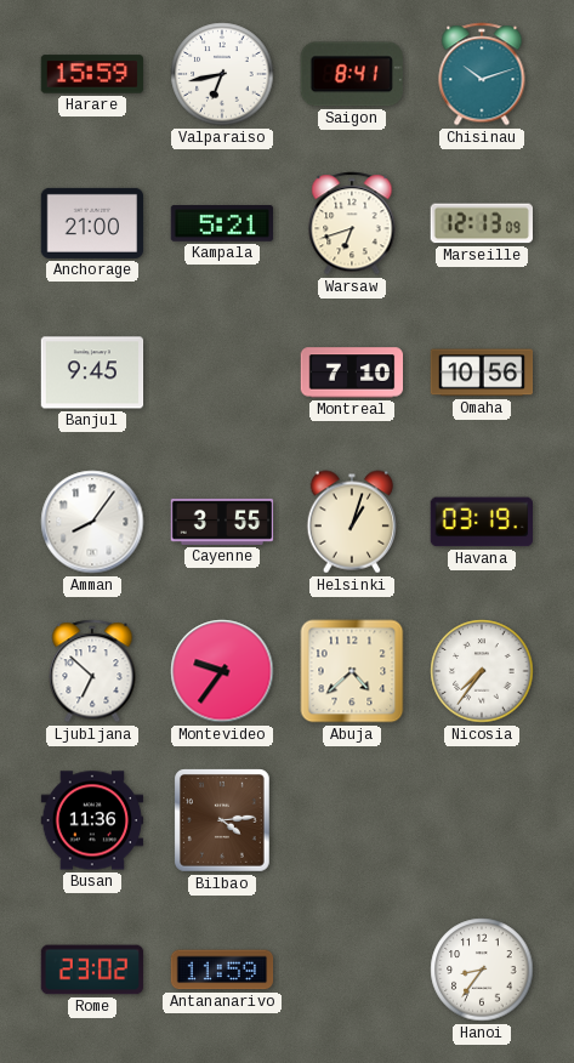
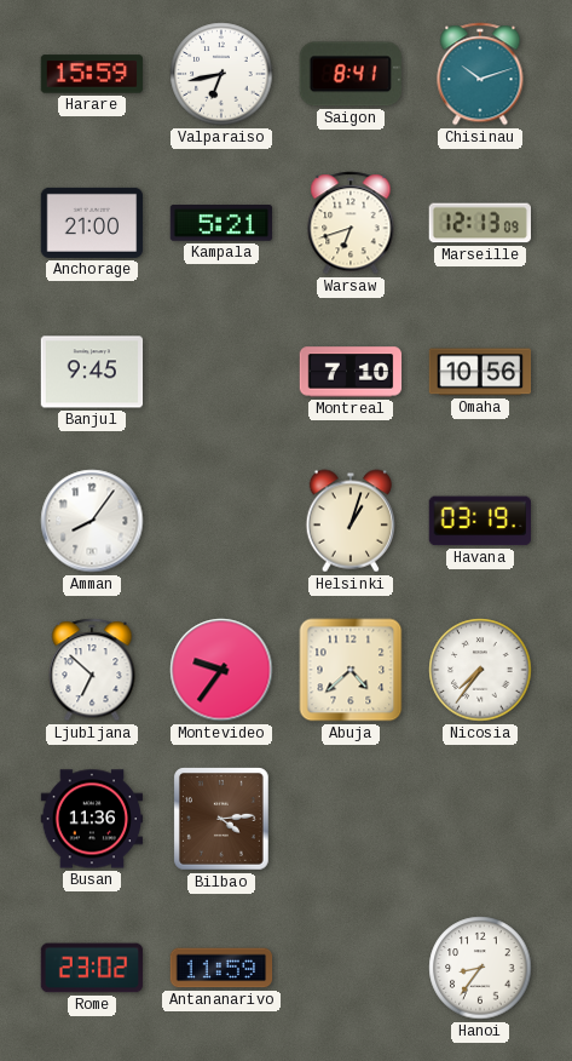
Cayenne: 3:55 -> none (222, 522)
